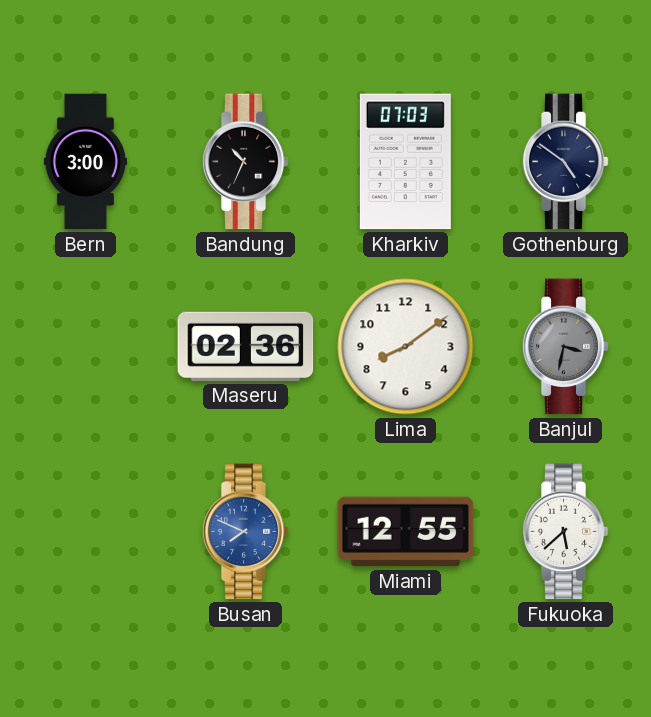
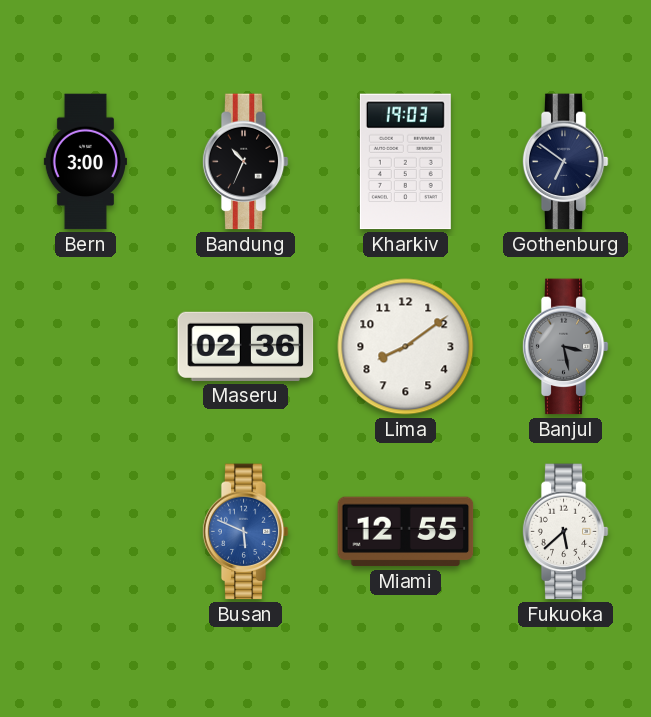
Kharkiv: 07:03 -> 19:03 (405, 162)
Gothenburg: 4:51 -> 6:51 (565, 162)
Banjul: 3:32 -> 3:28 (565, 347)
Busan: 7:49 -> 5:49 (245, 532)
